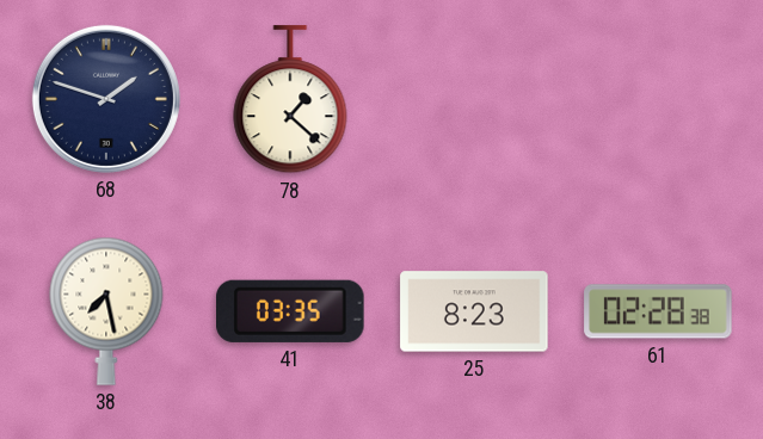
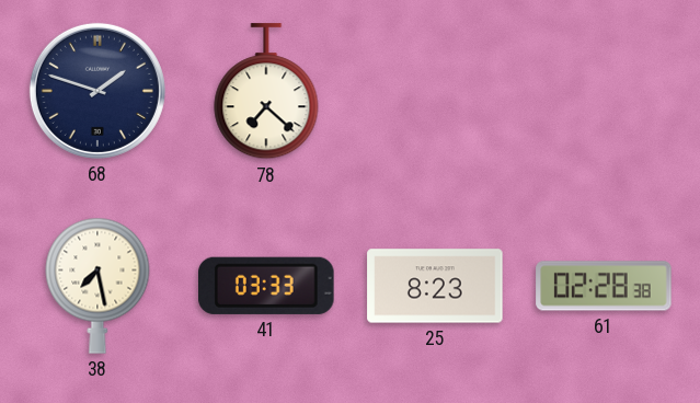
78: 1:22 -> 7:22 (266, 92)
41: 03:35 -> 03:33 (267, 286)
